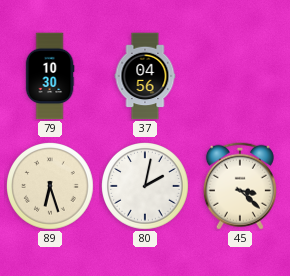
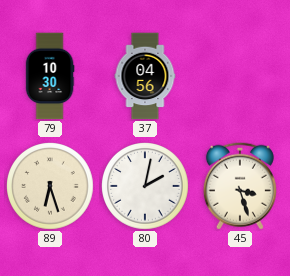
45: 3:22 -> 3:27 (240, 186)
